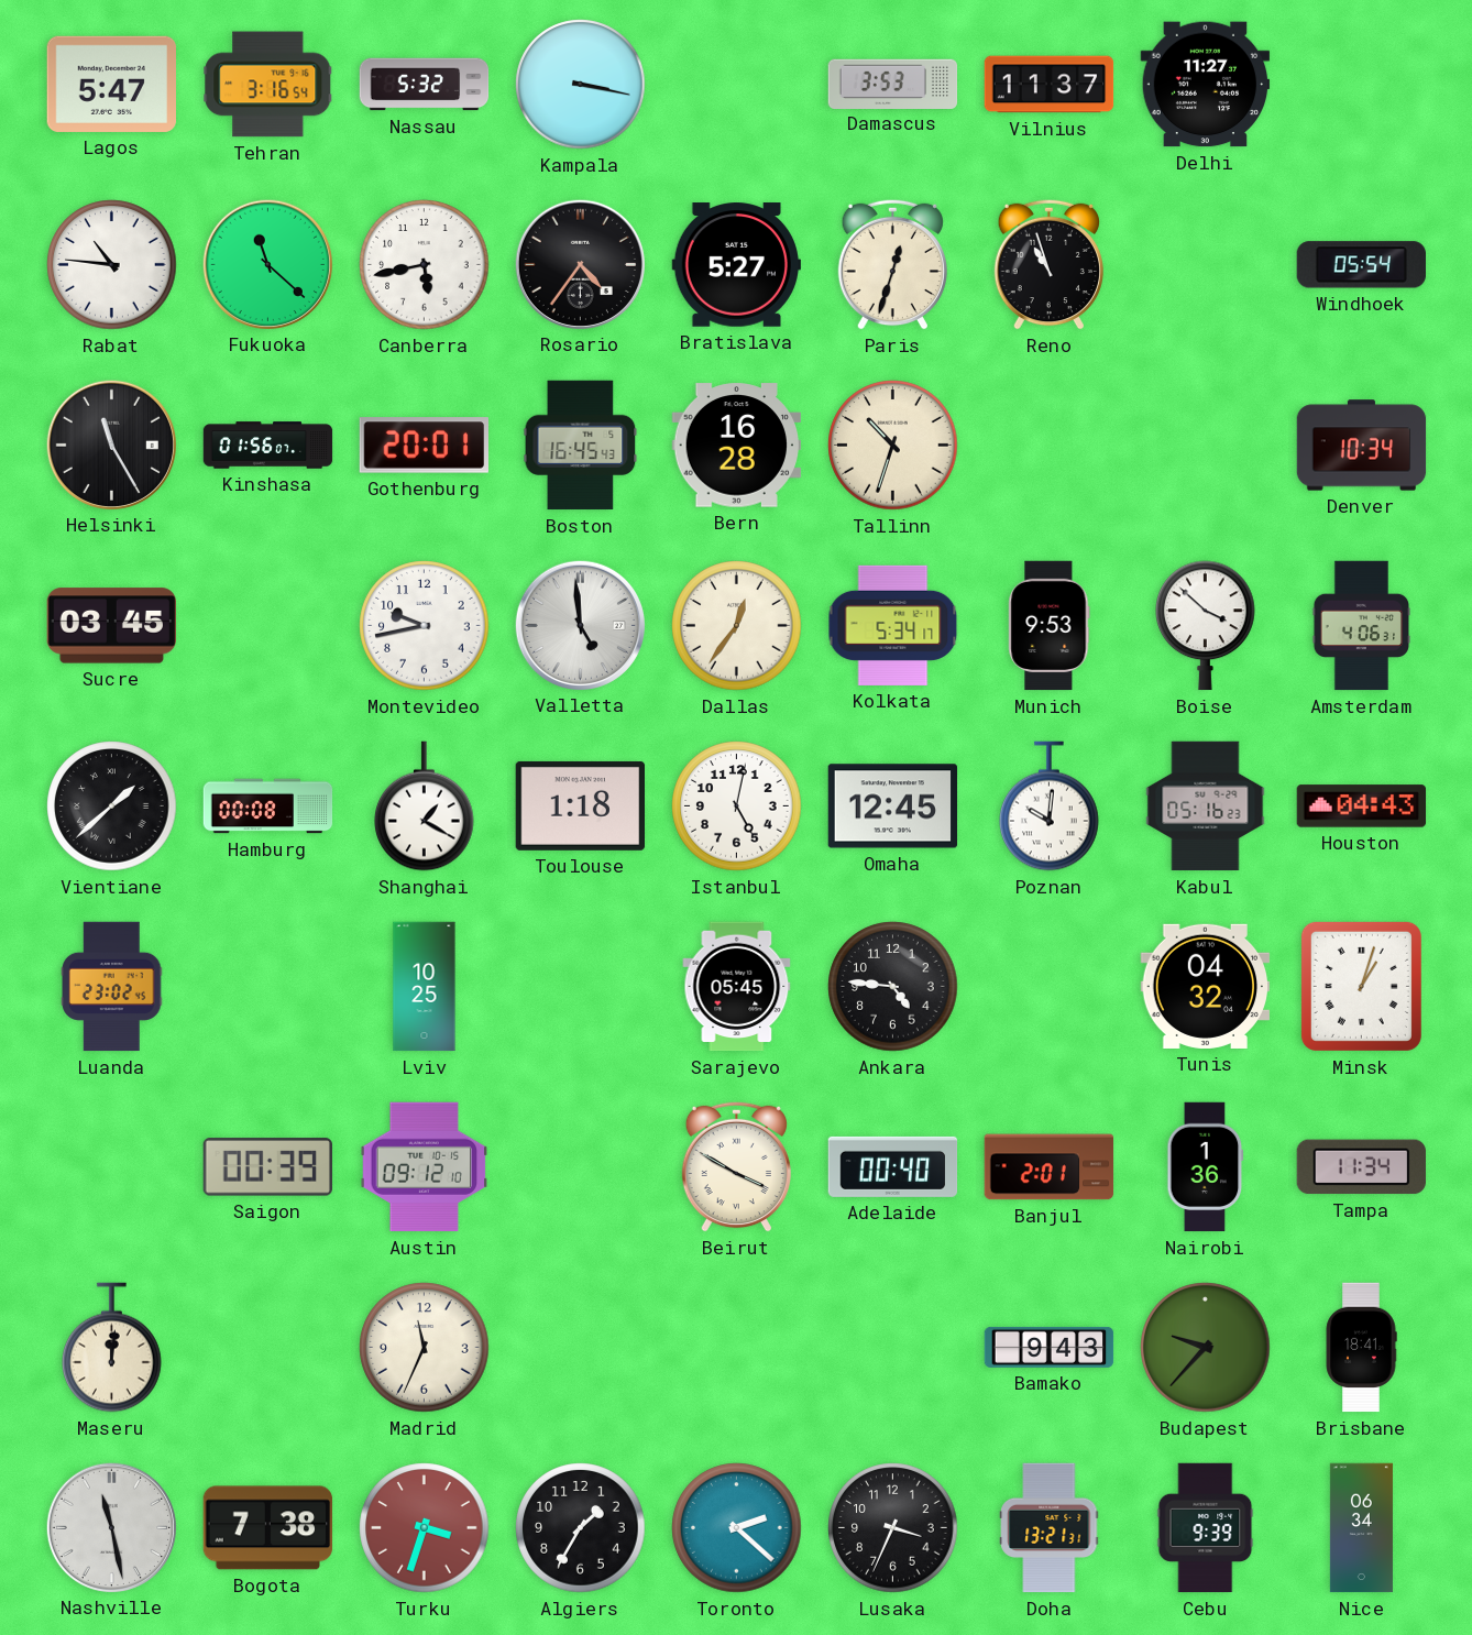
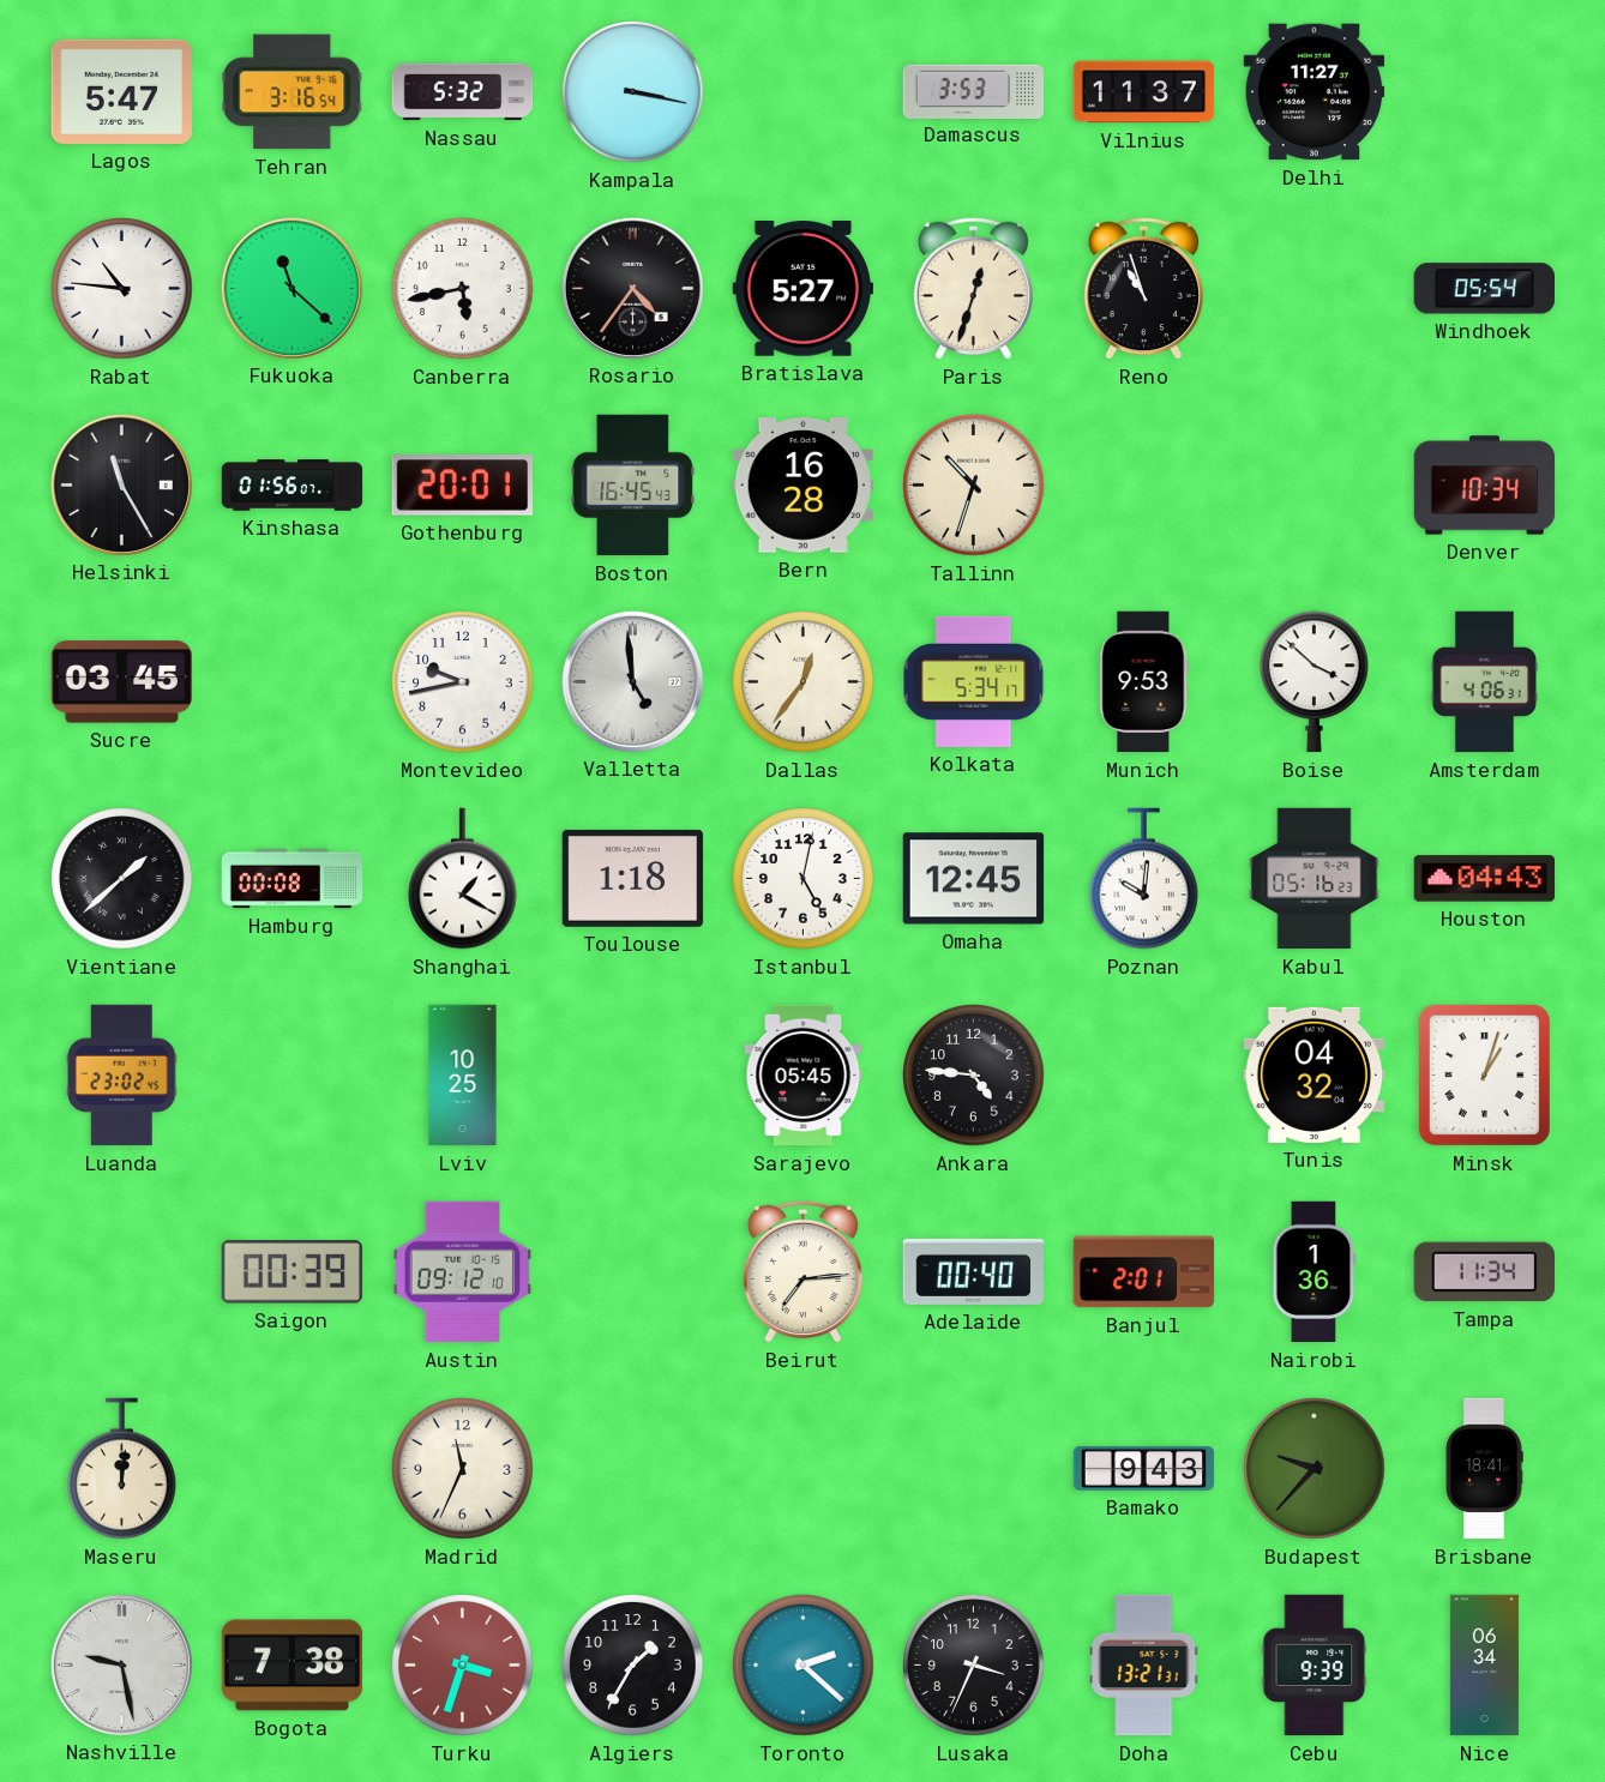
Beirut: 3:50 -> 7:14 (802, 1271)
Nashville: 11:28 -> 9:28 (121, 1664)
